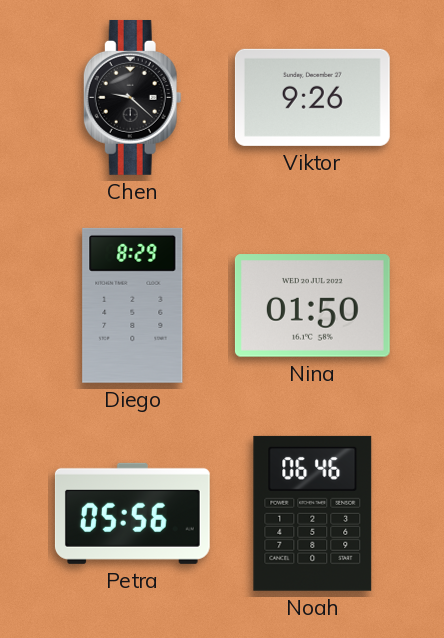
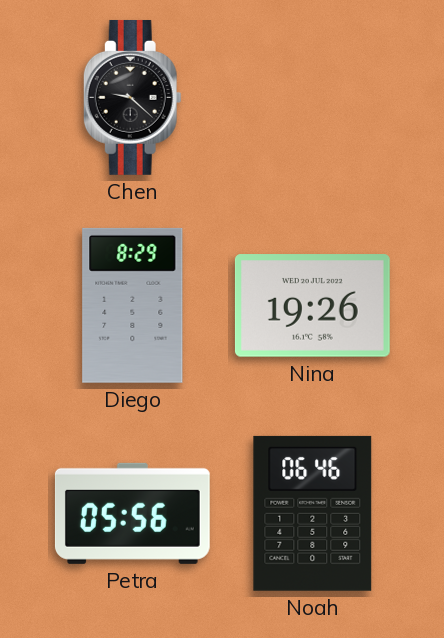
Viktor: 9:26 -> none (312, 97)
Nina: 01:50 -> 19:26 (312, 306)
